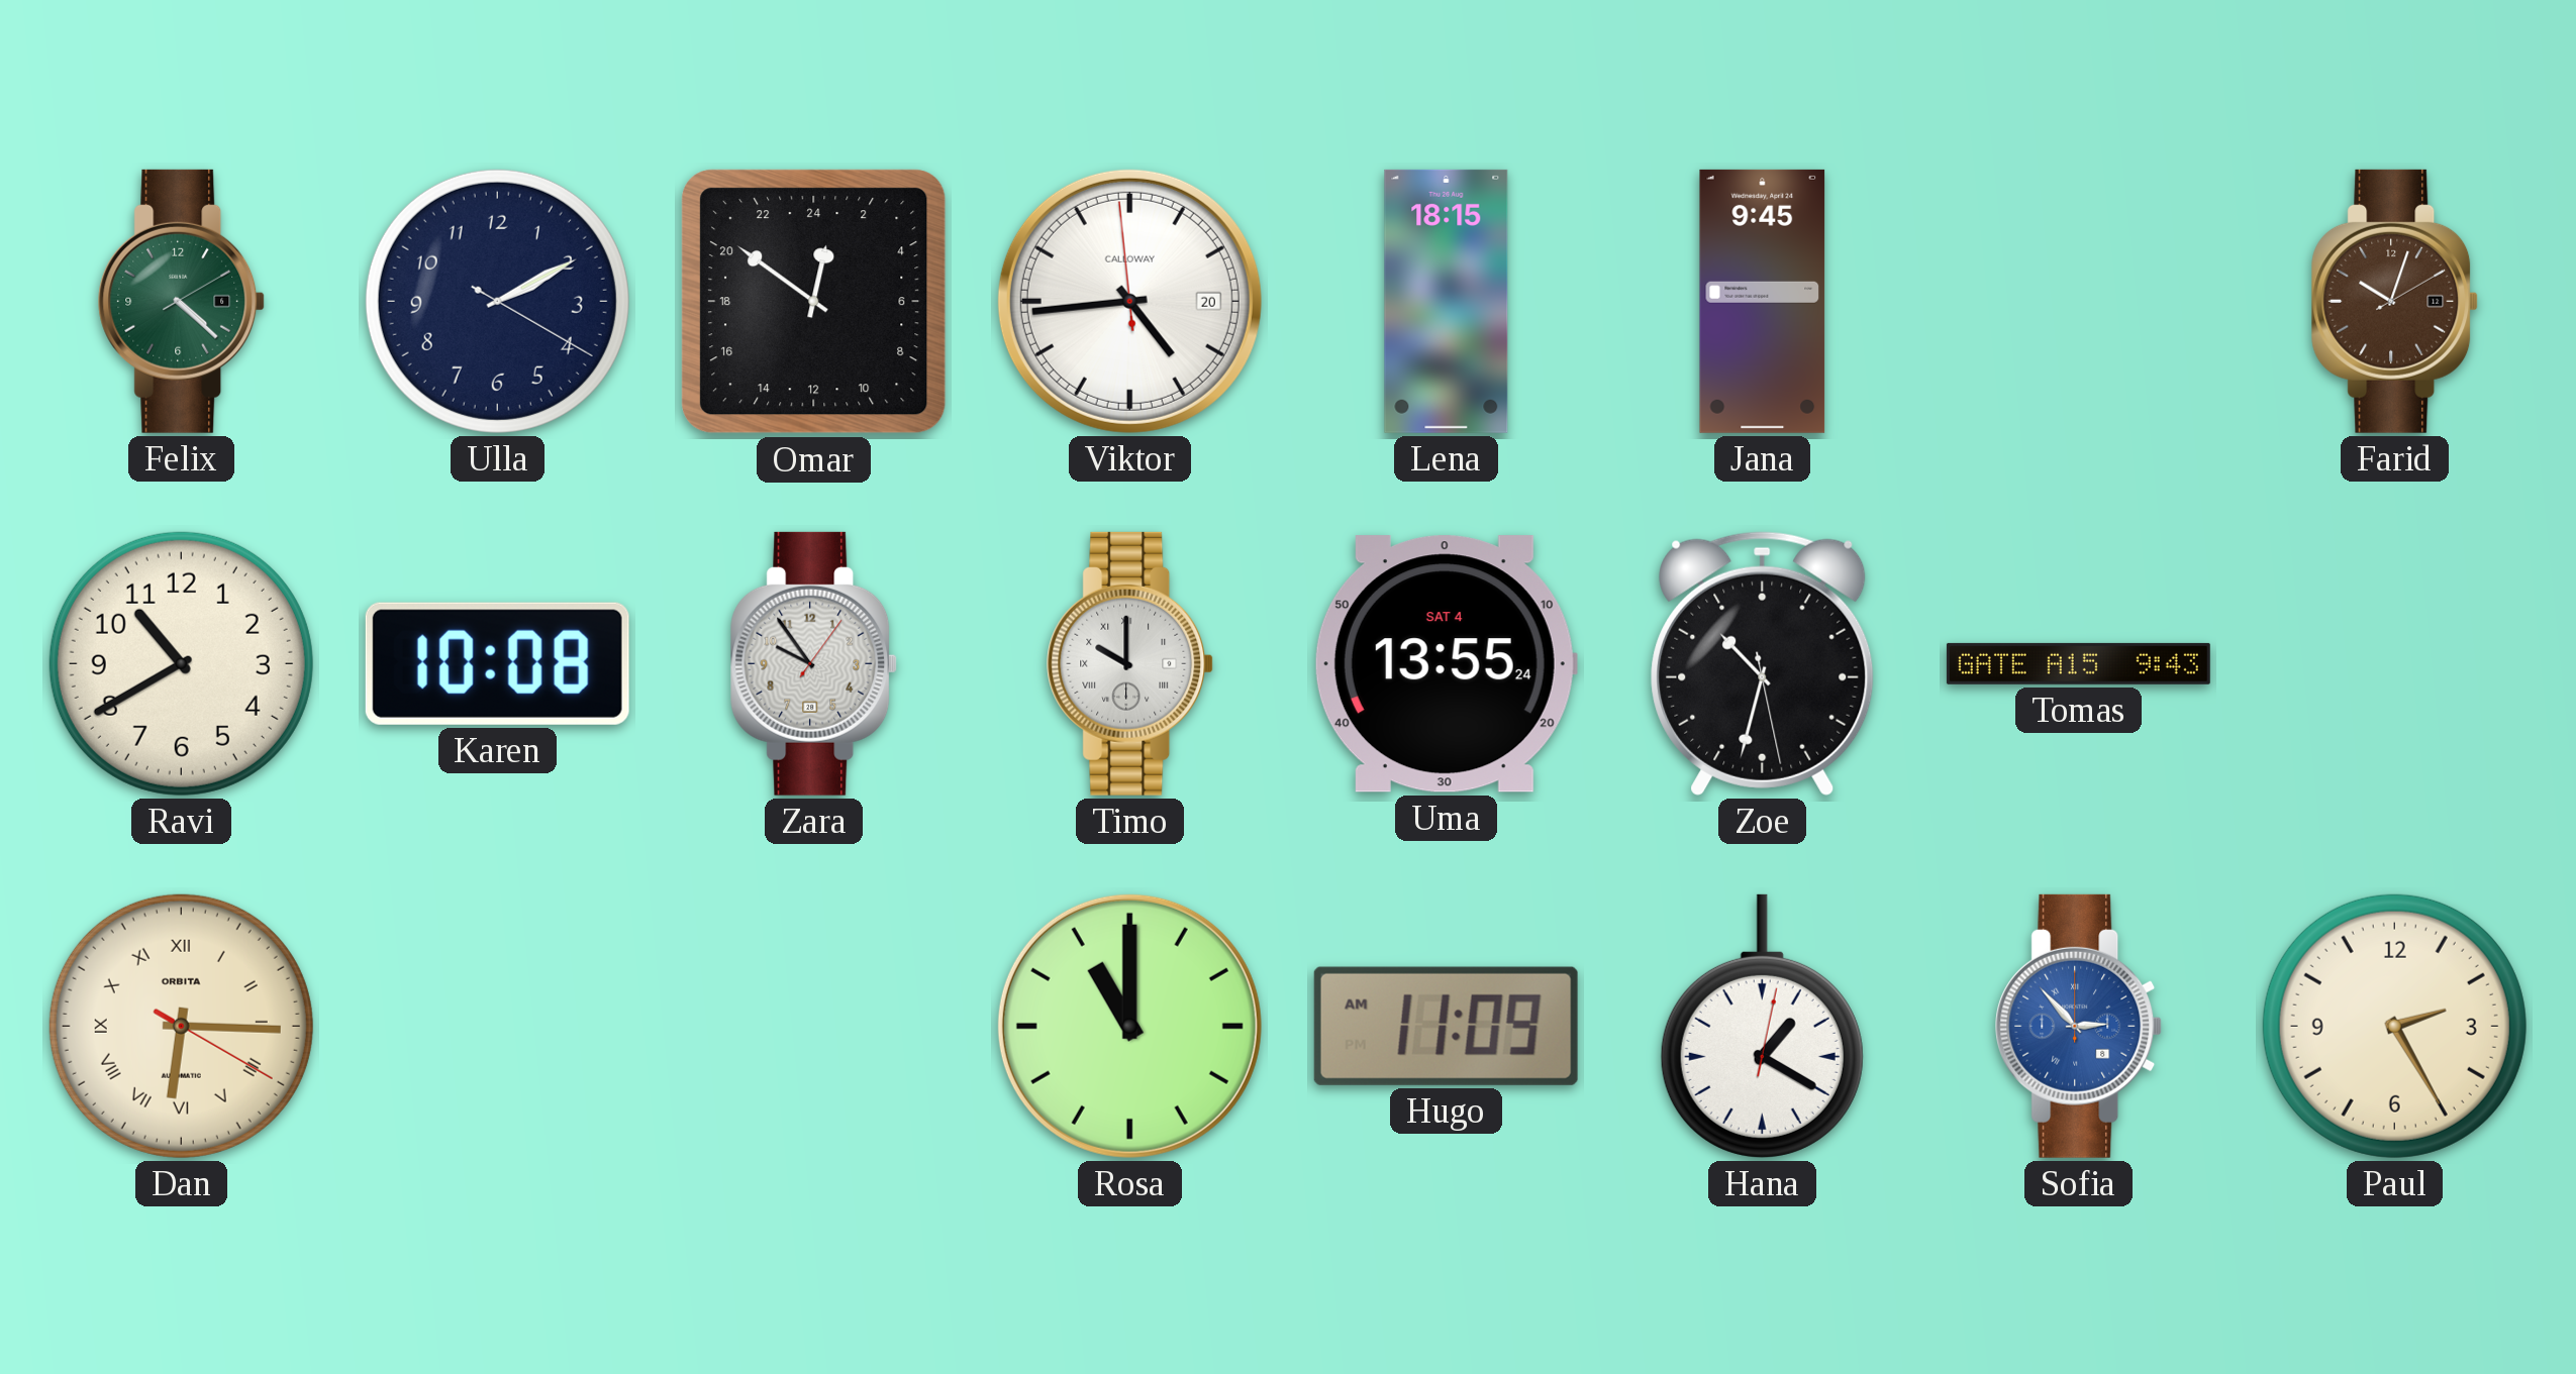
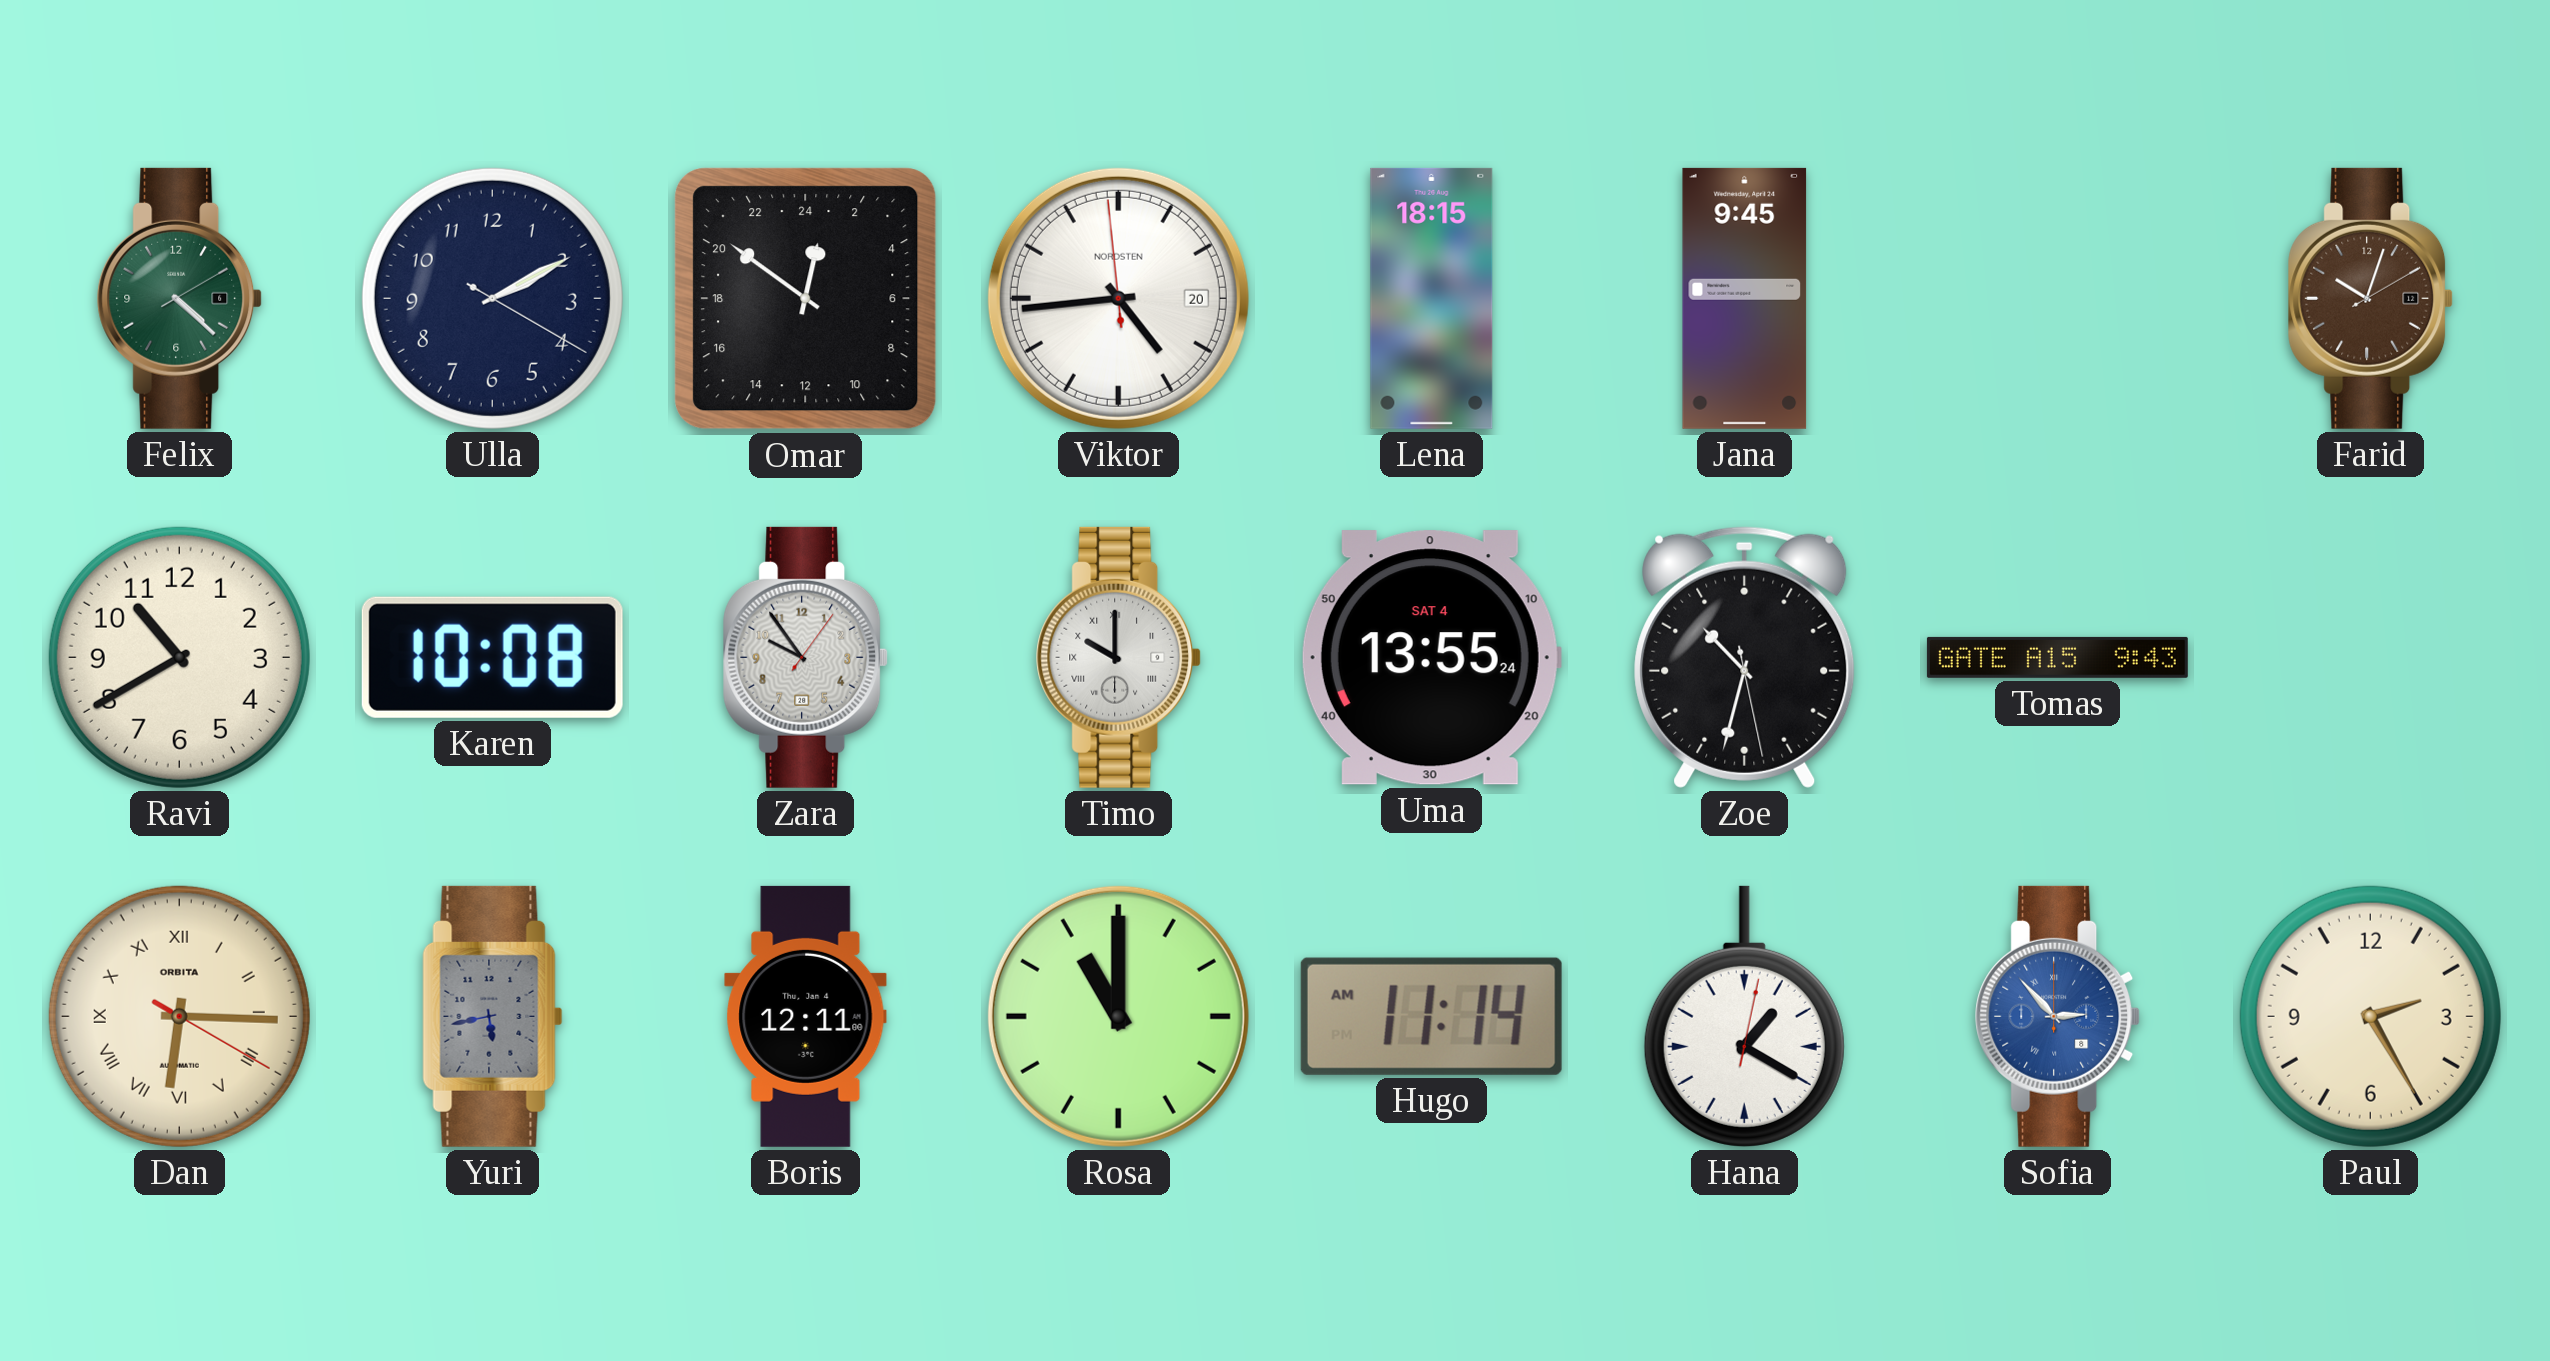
Viktor brand: CALLOWAY -> NORDSTEN (1118, 298)
Yuri: none -> 5:43 (493, 1016)
Boris: none -> 12:11 (806, 1016)
Hugo: 11:09 -> 11:14 (1431, 1016)
